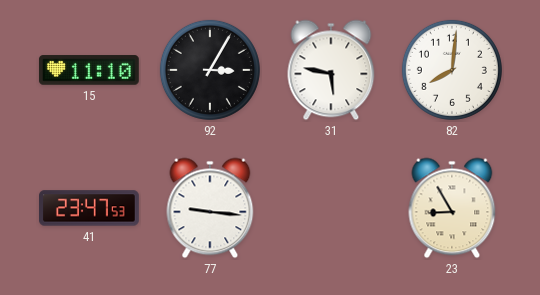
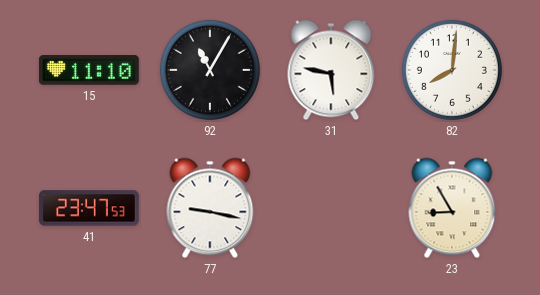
92: 3:05 -> 11:05 (210, 70)
77: 9:16 -> 9:17 (210, 208)
